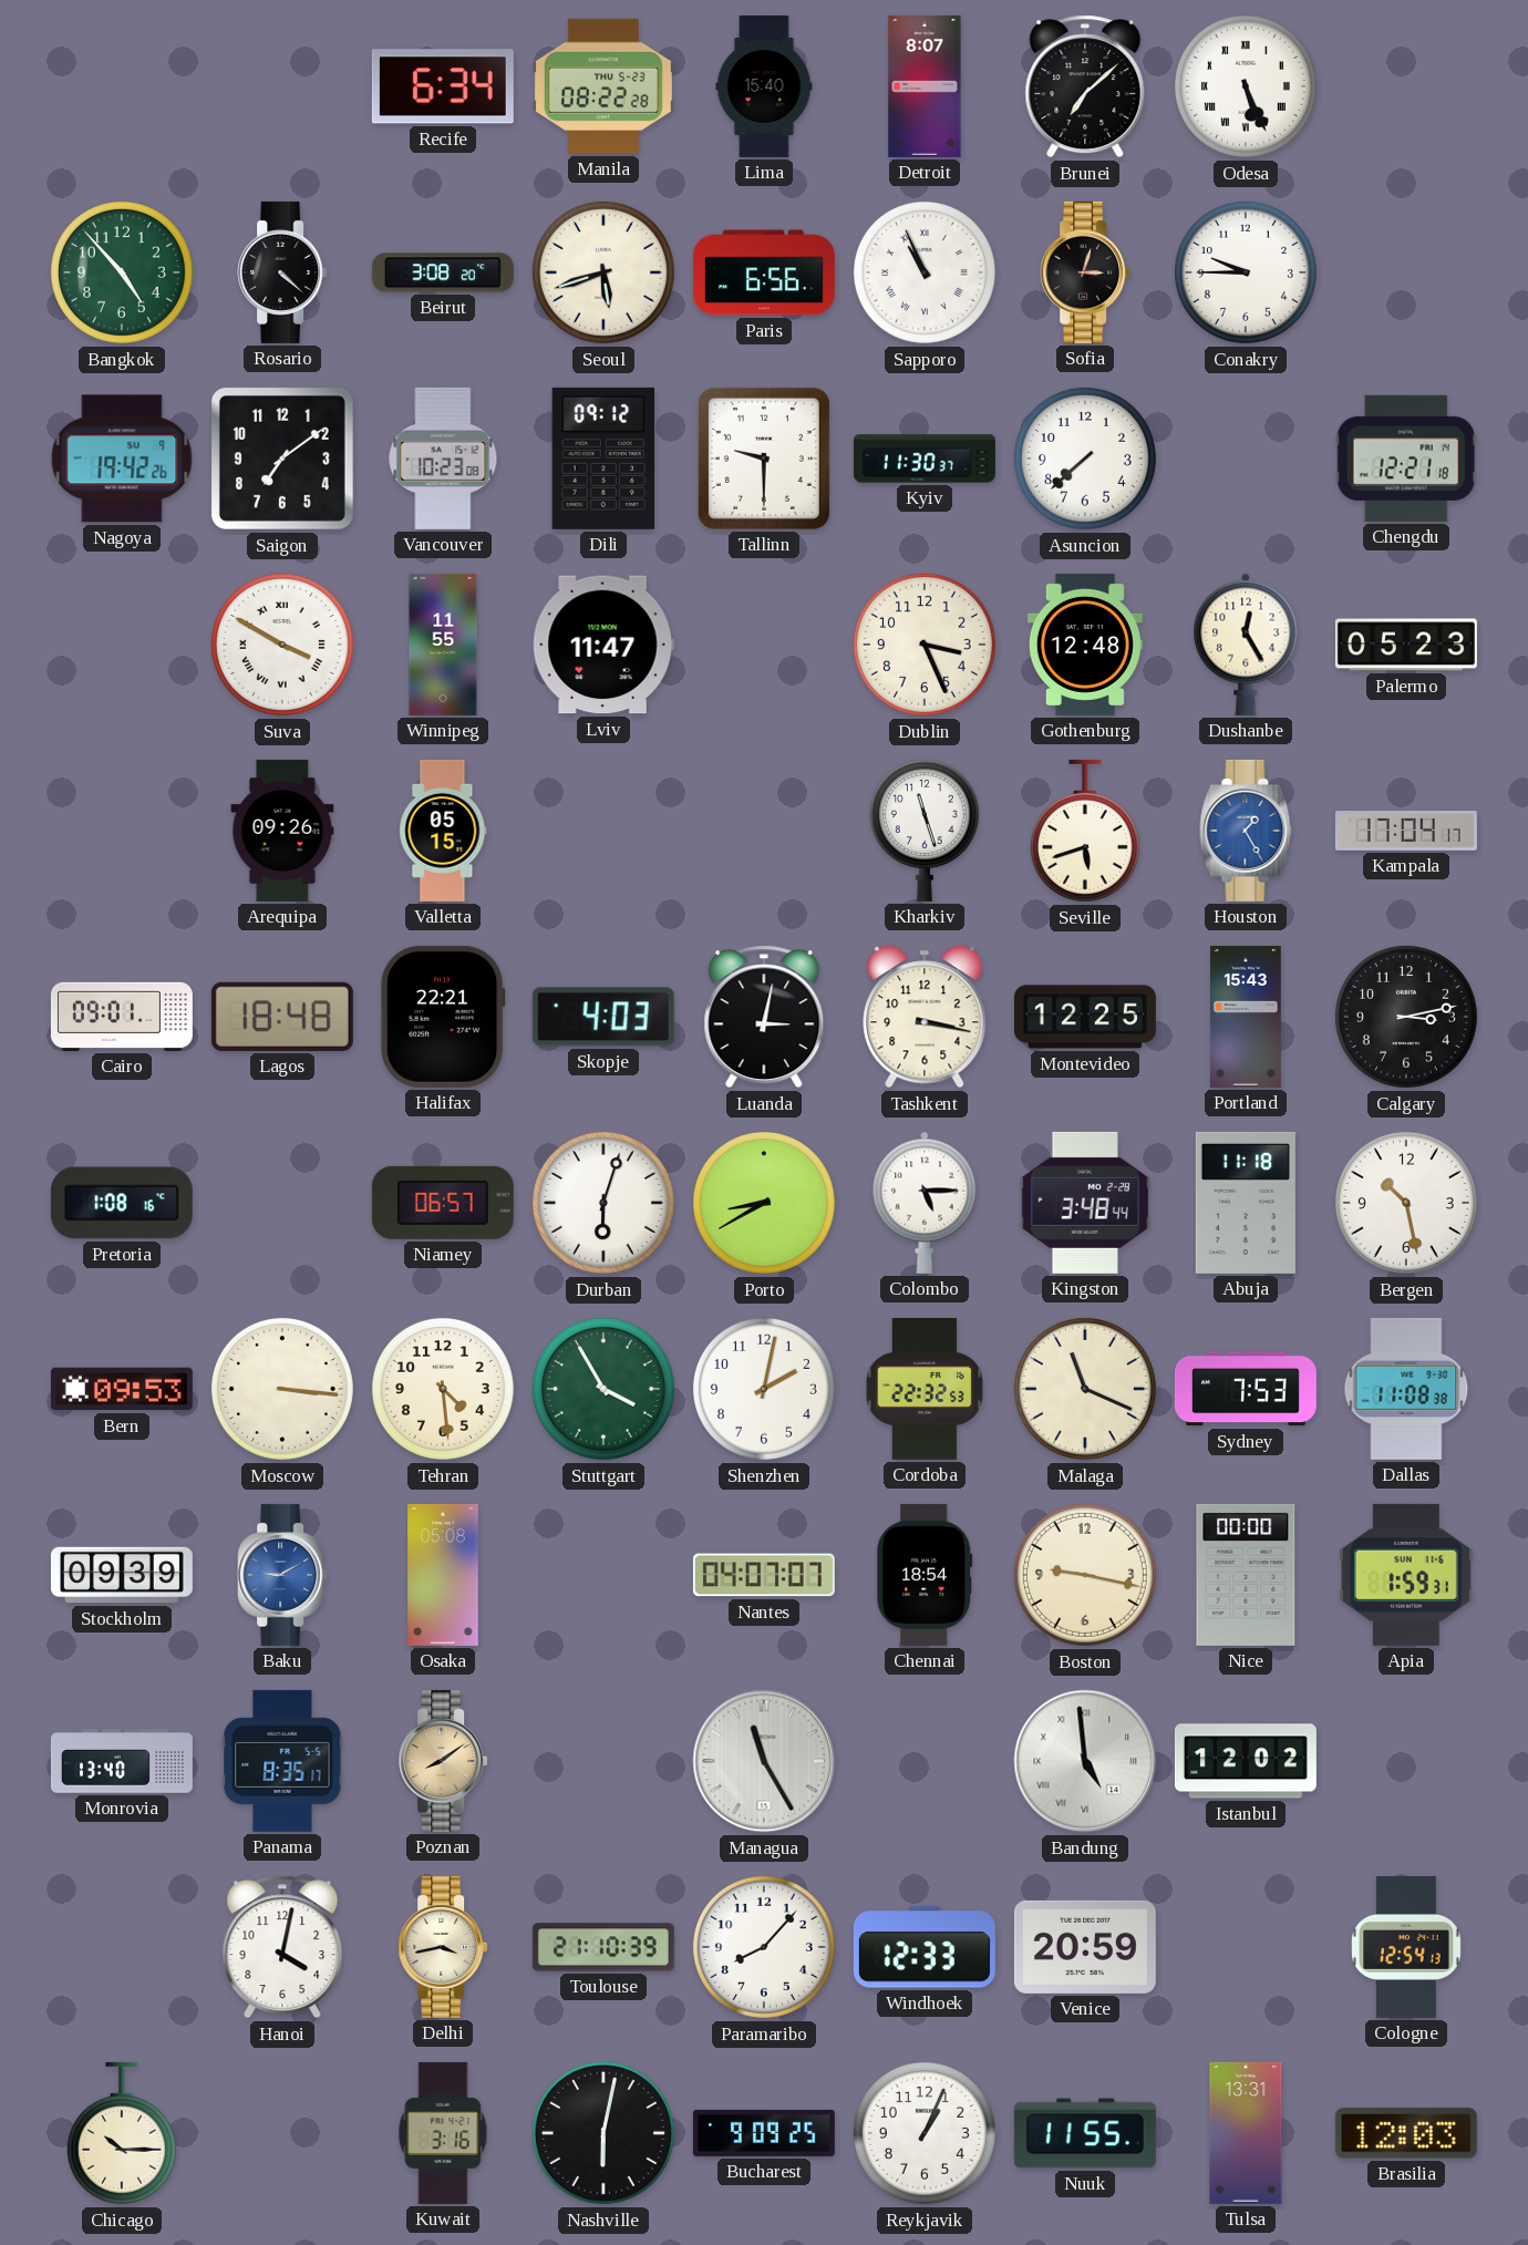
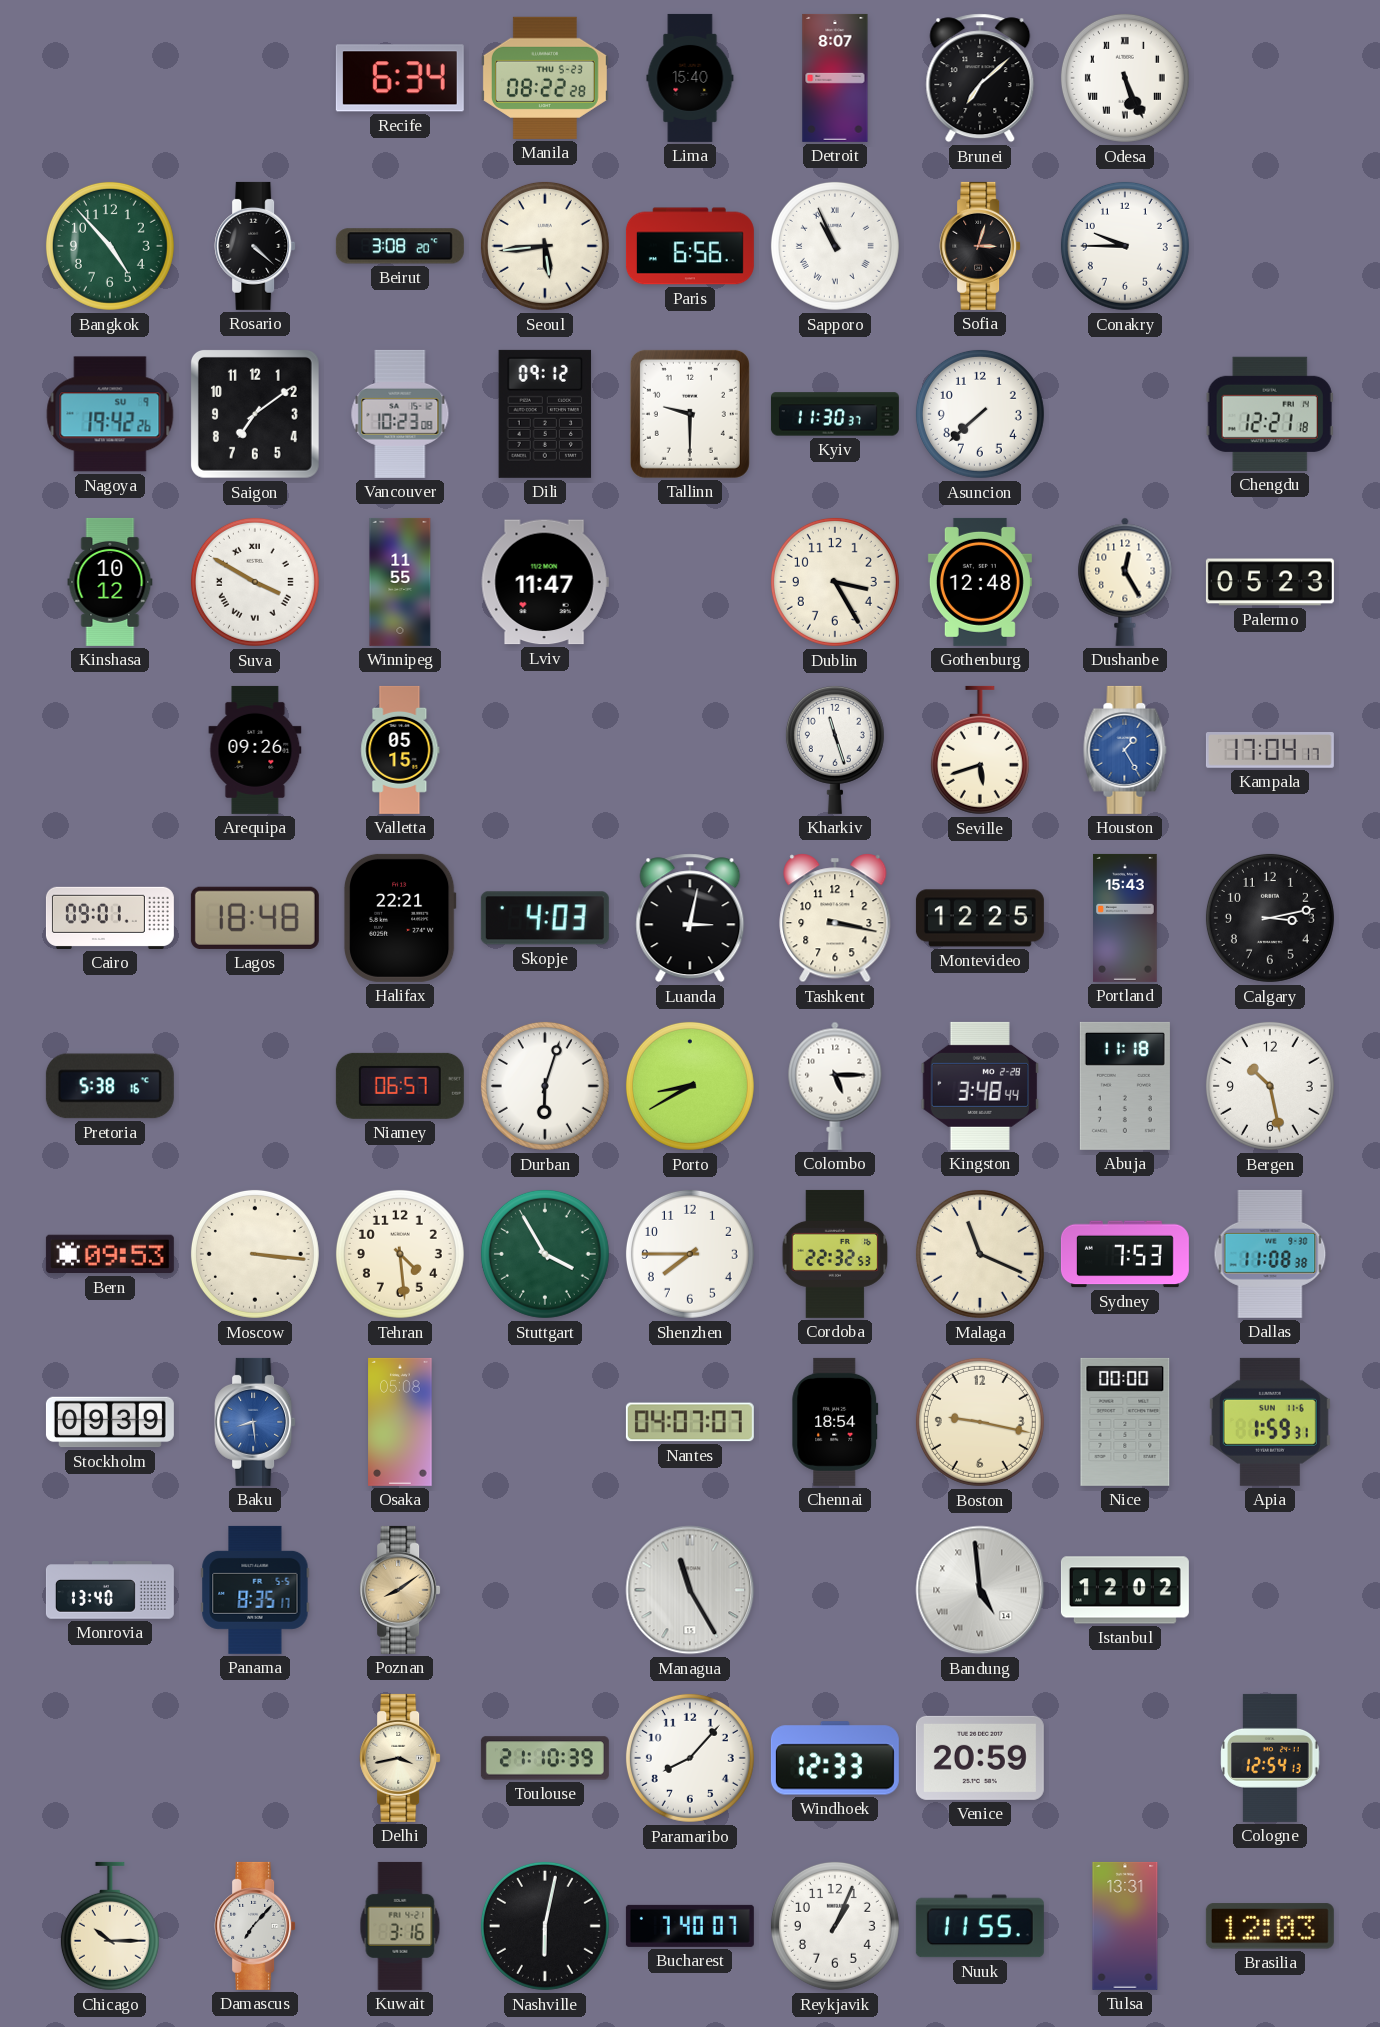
Seoul: 5:42 -> 5:44 (545, 246)
Kinshasa: none -> 10:12 (110, 582)
Dublin: 3:26 -> 3:25 (835, 582)
Pretoria: 1:08 -> 5:38 (110, 1086)
Shenzhen: 2:02 -> 7:45 (690, 1254)
Baku: 9:10 -> 8:29 (255, 1422)
Hanoi: 4:02 -> none (282, 1947)
Damascus: none -> 7:07 (255, 1926)
Bucharest: 9:09 -> 7:40 (690, 1926)
